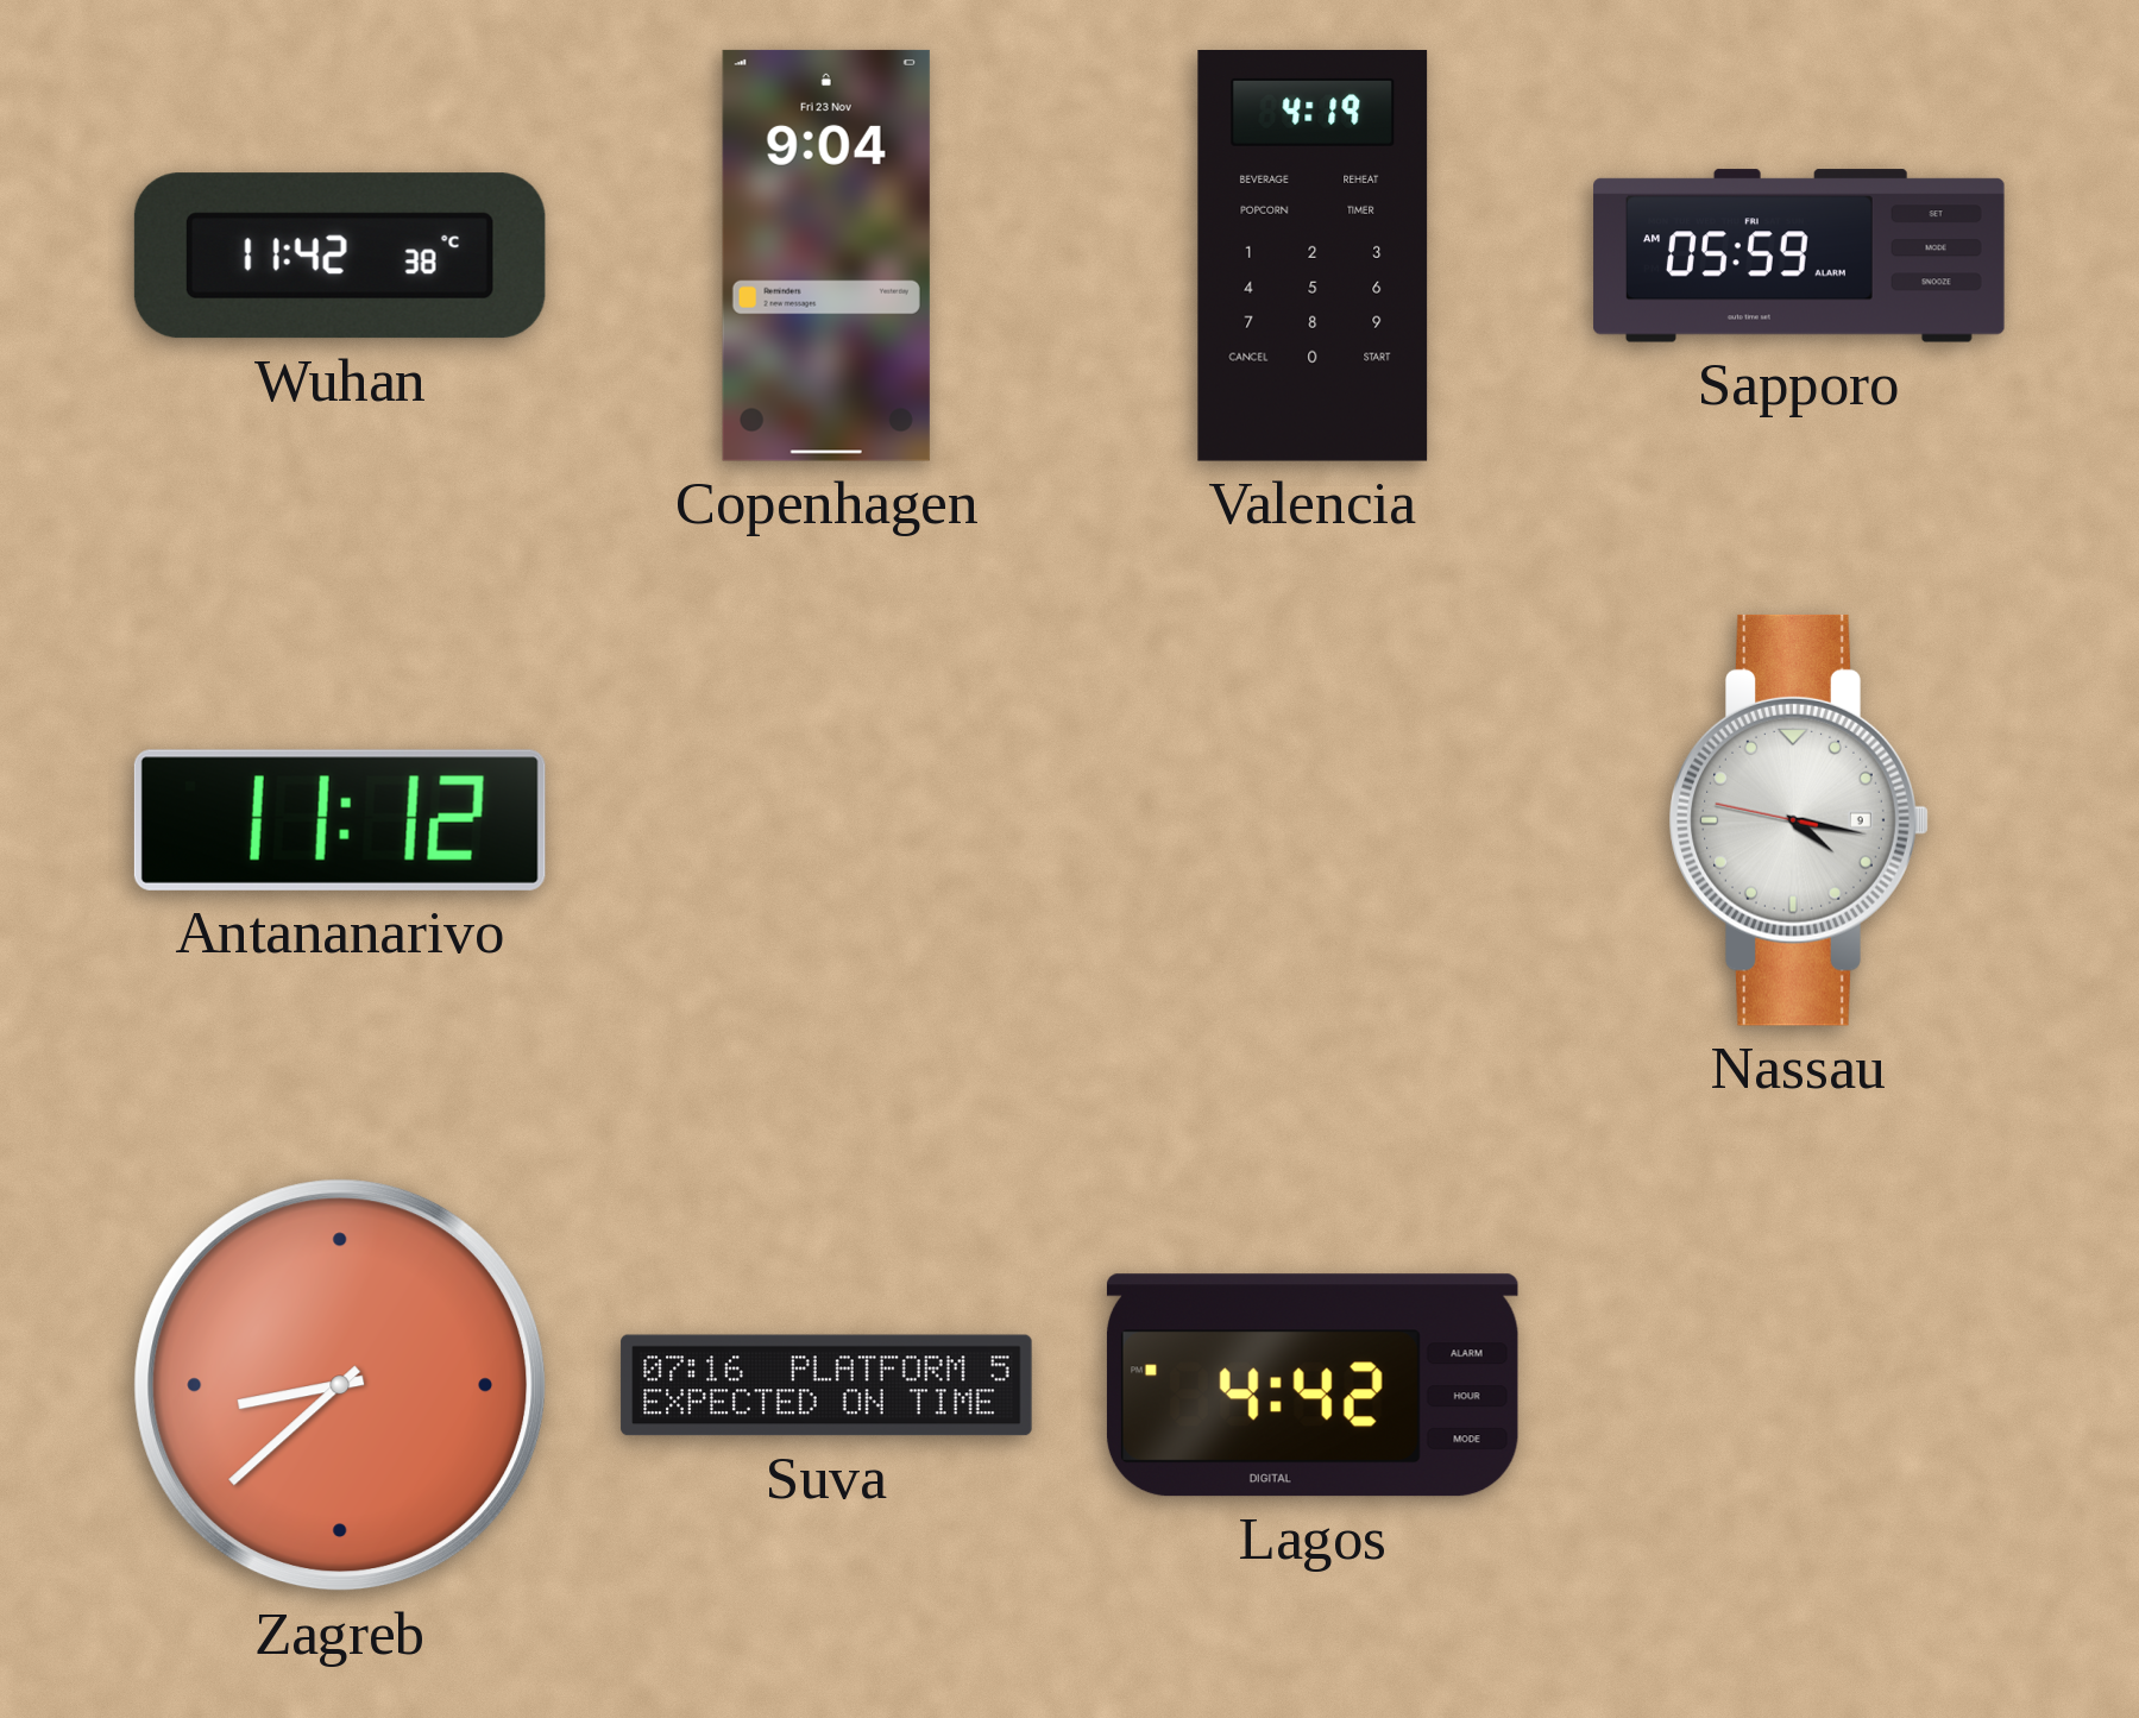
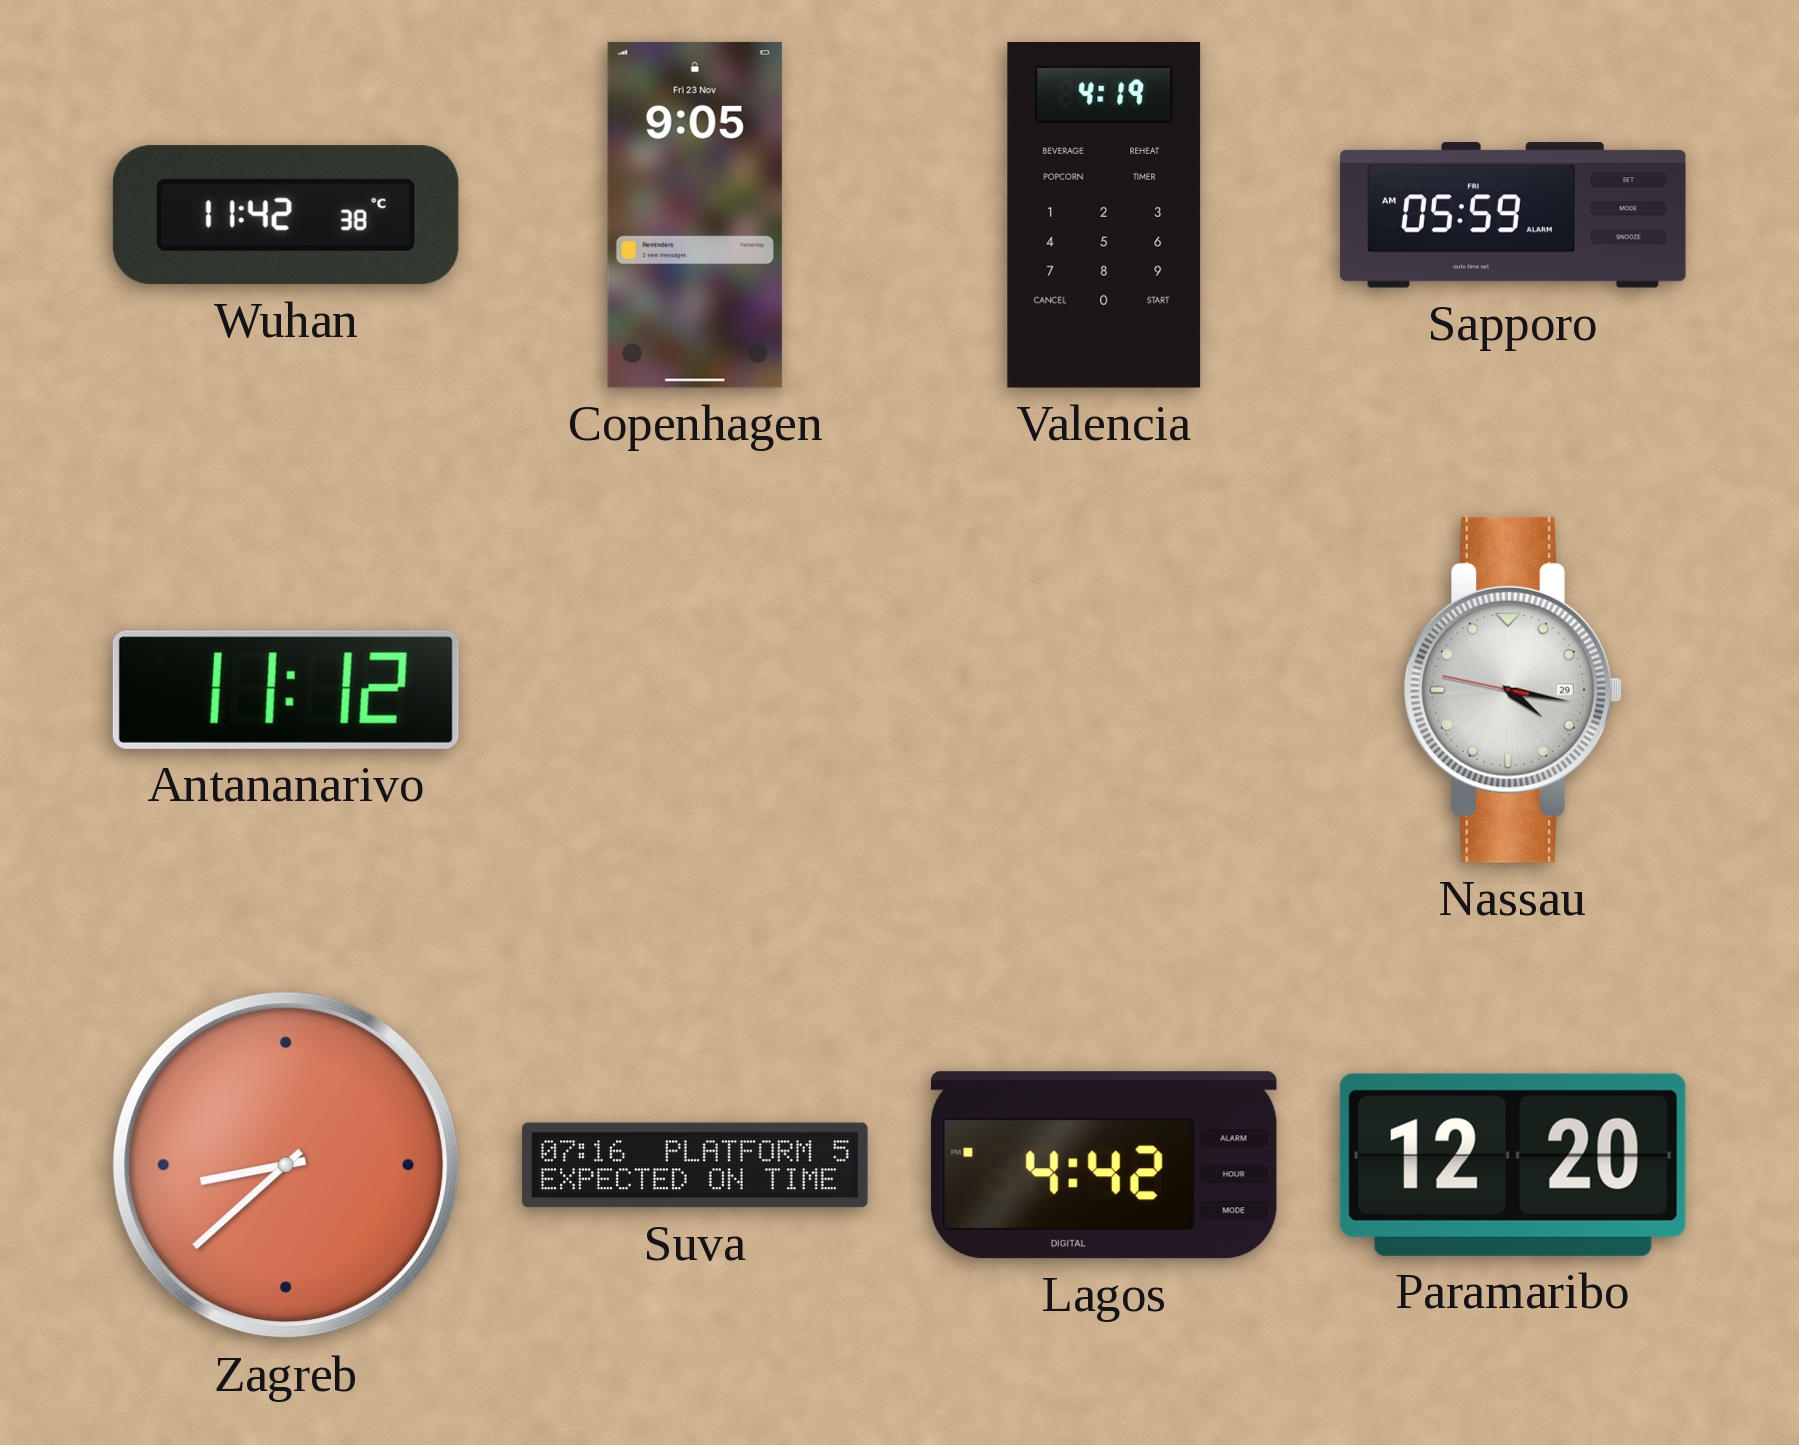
Copenhagen: 9:04 -> 9:05 (695, 215)
Nassau date: 9 -> 29 (1513, 690)
Paramaribo: none -> 12:20 (1513, 1165)
